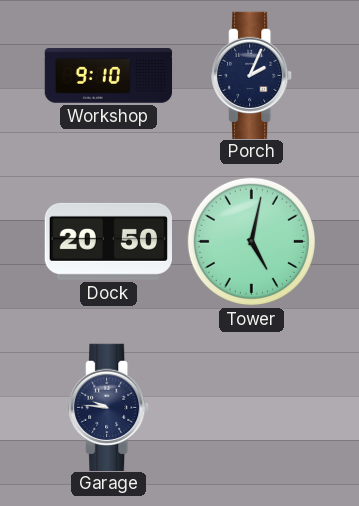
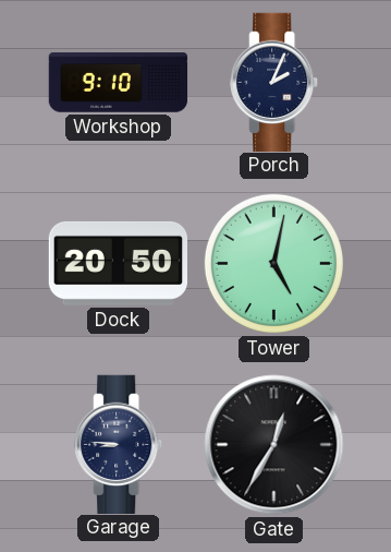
Garage: 9:46 -> 8:46 (119, 444)
Gate: none -> 12:35 (274, 445)
